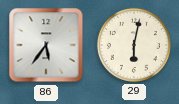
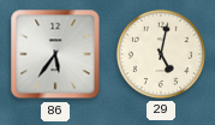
29: 6:02 -> 5:02 (161, 54)
